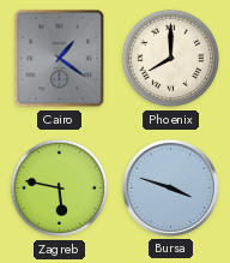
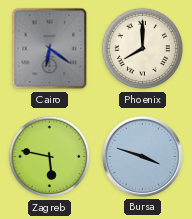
Cairo: 1:21 -> 6:21 (50, 49)
